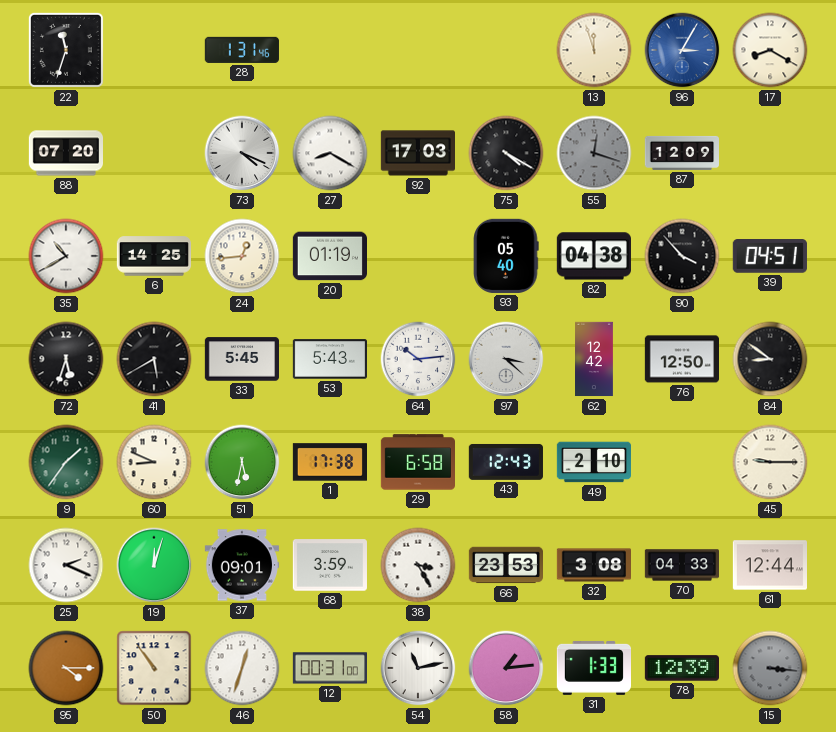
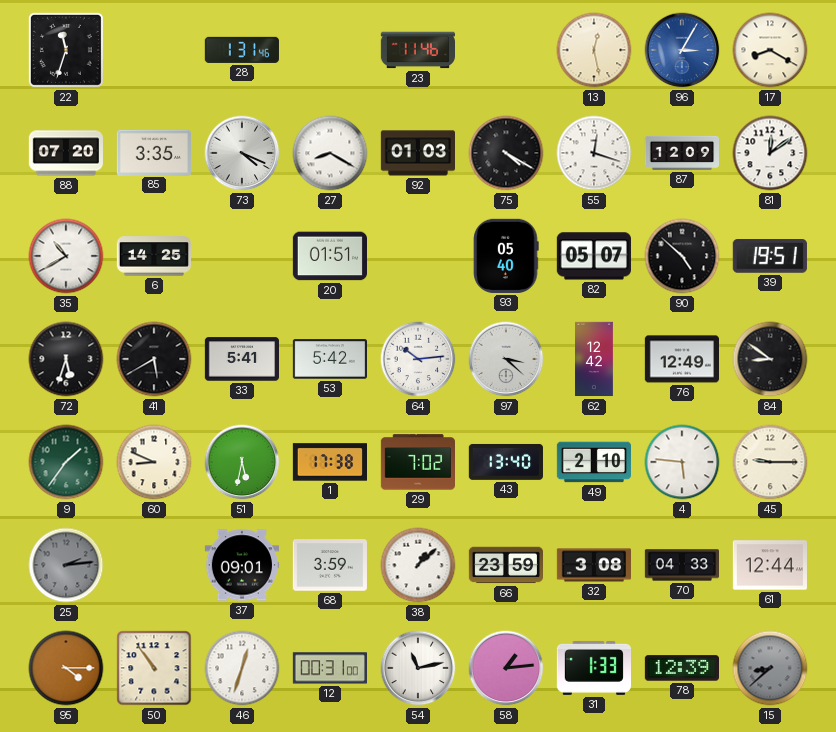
23: none -> 11:46 (417, 50)
13: 11:57 -> 12:28 (594, 50)
85: none -> 3:35 (153, 152)
92: 17:03 -> 01:03 (417, 153)
55 dial: grey -> white (594, 153)
81: none -> 12:09 (770, 153)
24: 12:44 -> none (242, 256)
20: 01:19 -> 01:51 (329, 256)
82: 04:38 -> 05:07 (594, 256)
90: 3:53 -> 4:52 (682, 256)
39: 04:51 -> 19:51 (770, 257)
33: 5:45 -> 5:41 (241, 359)
53: 5:43 -> 5:42 (329, 359)
76: 12:50 -> 12:49 (681, 359)
29: 6:58 -> 7:02 (417, 462)
43: 12:43 -> 13:40 (506, 462)
4: none -> 5:46 (682, 462)
25: 2:19 -> 2:14 (66, 565)
25 dial: white -> grey (66, 565)
19: 12:03 -> none (154, 565)
38: 3:25 -> 1:08 (418, 565)
66: 23:53 -> 23:59 (505, 565)
15: 3:16 -> 8:38 (770, 668)
